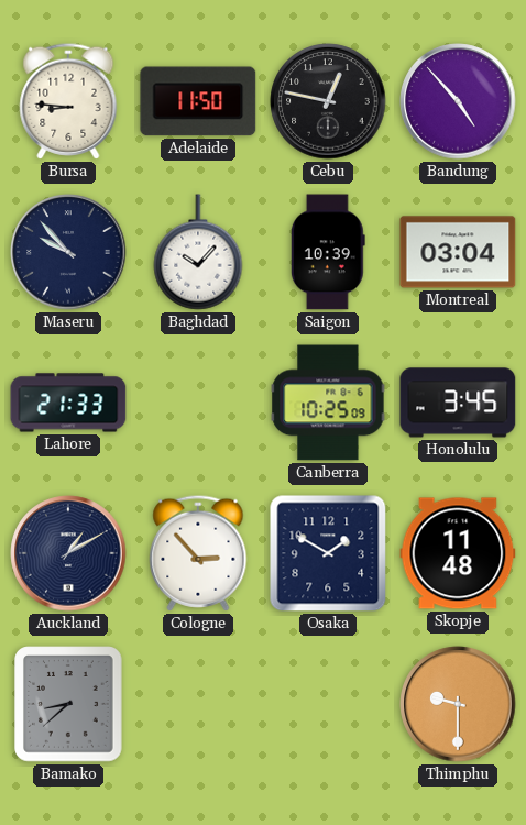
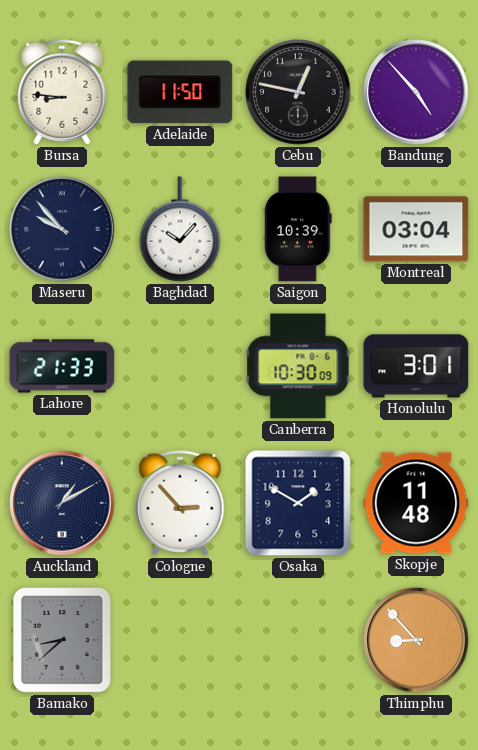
Canberra: 10:25 -> 10:30 (298, 366)
Honolulu: 3:45 -> 3:01 (416, 366)
Thimphu: 9:30 -> 8:53 (416, 640)
